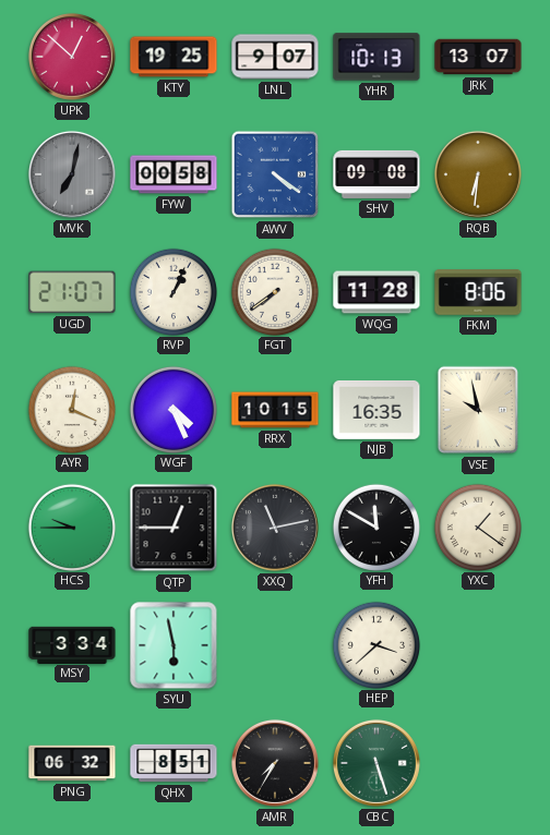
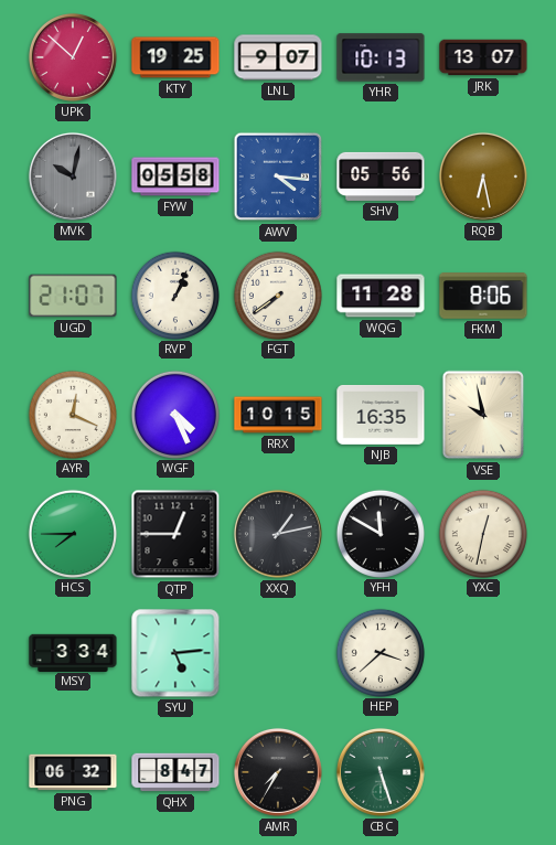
MVK: 7:02 -> 10:02 (73, 177)
FYW: 00:58 -> 05:58 (175, 177)
AWV: 4:21 -> 4:16 (278, 177)
SHV: 09:08 -> 05:56 (381, 177)
RQB: 6:31 -> 6:28 (483, 177)
HCS: 9:45 -> 7:45 (72, 533)
XXQ: 11:13 -> 1:13 (278, 534)
YXC: 1:21 -> 12:32 (482, 533)
SYU: 5:58 -> 5:14 (175, 653)
QHX: 8:51 -> 8:47 (175, 772)
